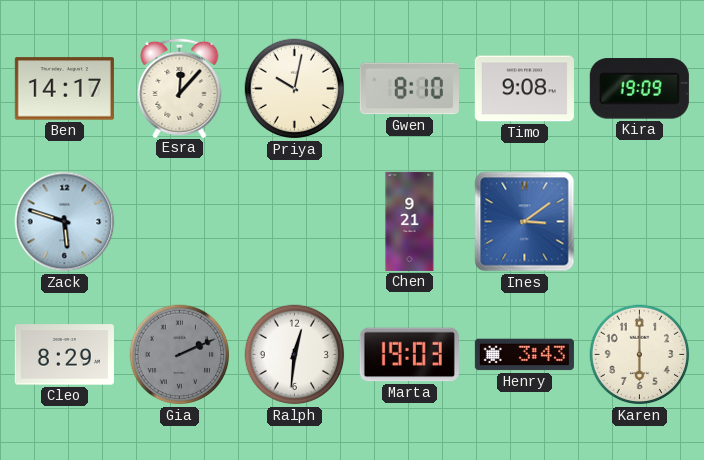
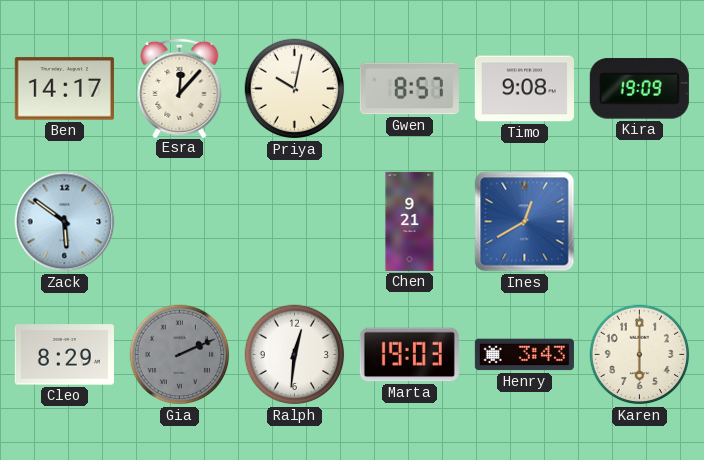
Gwen: 8:10 -> 8:57 (409, 89)
Zack: 5:48 -> 5:51 (65, 222)
Ines: 3:09 -> 12:40 (525, 222)
